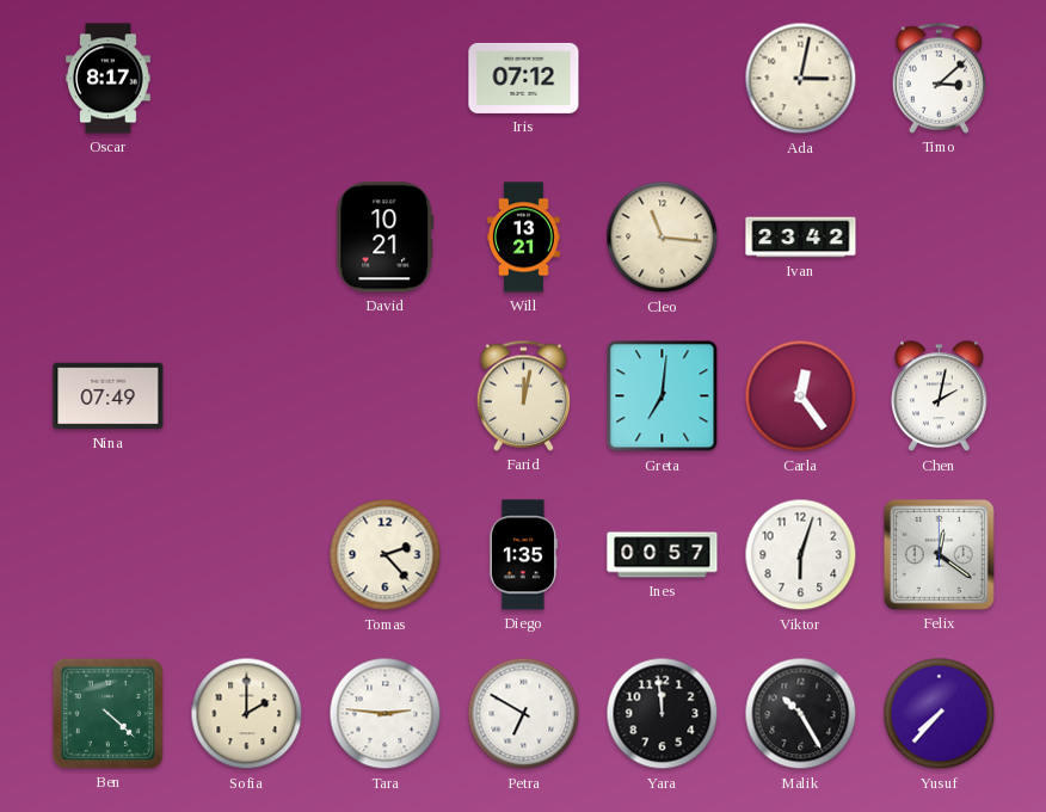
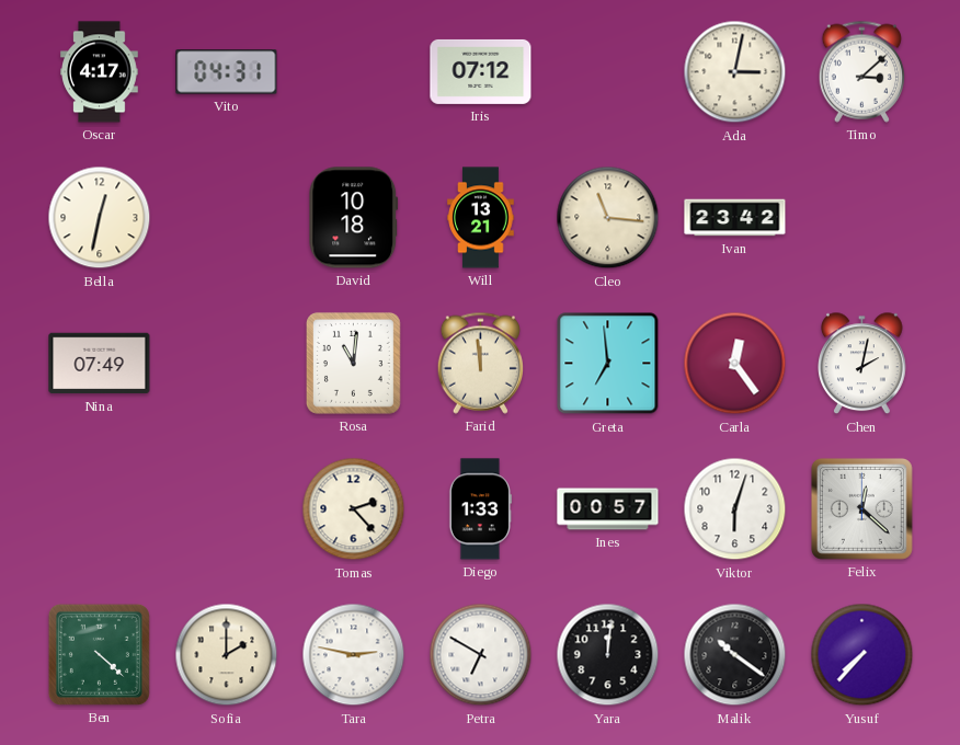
Oscar: 8:17 -> 4:17 (100, 72)
Vito: none -> 04:31 (227, 72)
Bella: none -> 12:32 (100, 218)
David: 10:21 -> 10:18 (354, 218)
Rosa: none -> 11:01 (353, 363)
Farid: 12:02 -> 11:59 (480, 363)
Greta: 7:01 -> 6:59 (608, 364)
Diego: 1:35 -> 1:33 (480, 509)
Felix: 12:21 -> 12:22 (861, 508)
Tara: 2:46 -> 2:47 (354, 655)
Yara: 11:59 -> 12:01 (608, 655)
Malik: 10:25 -> 10:21 (735, 655)
